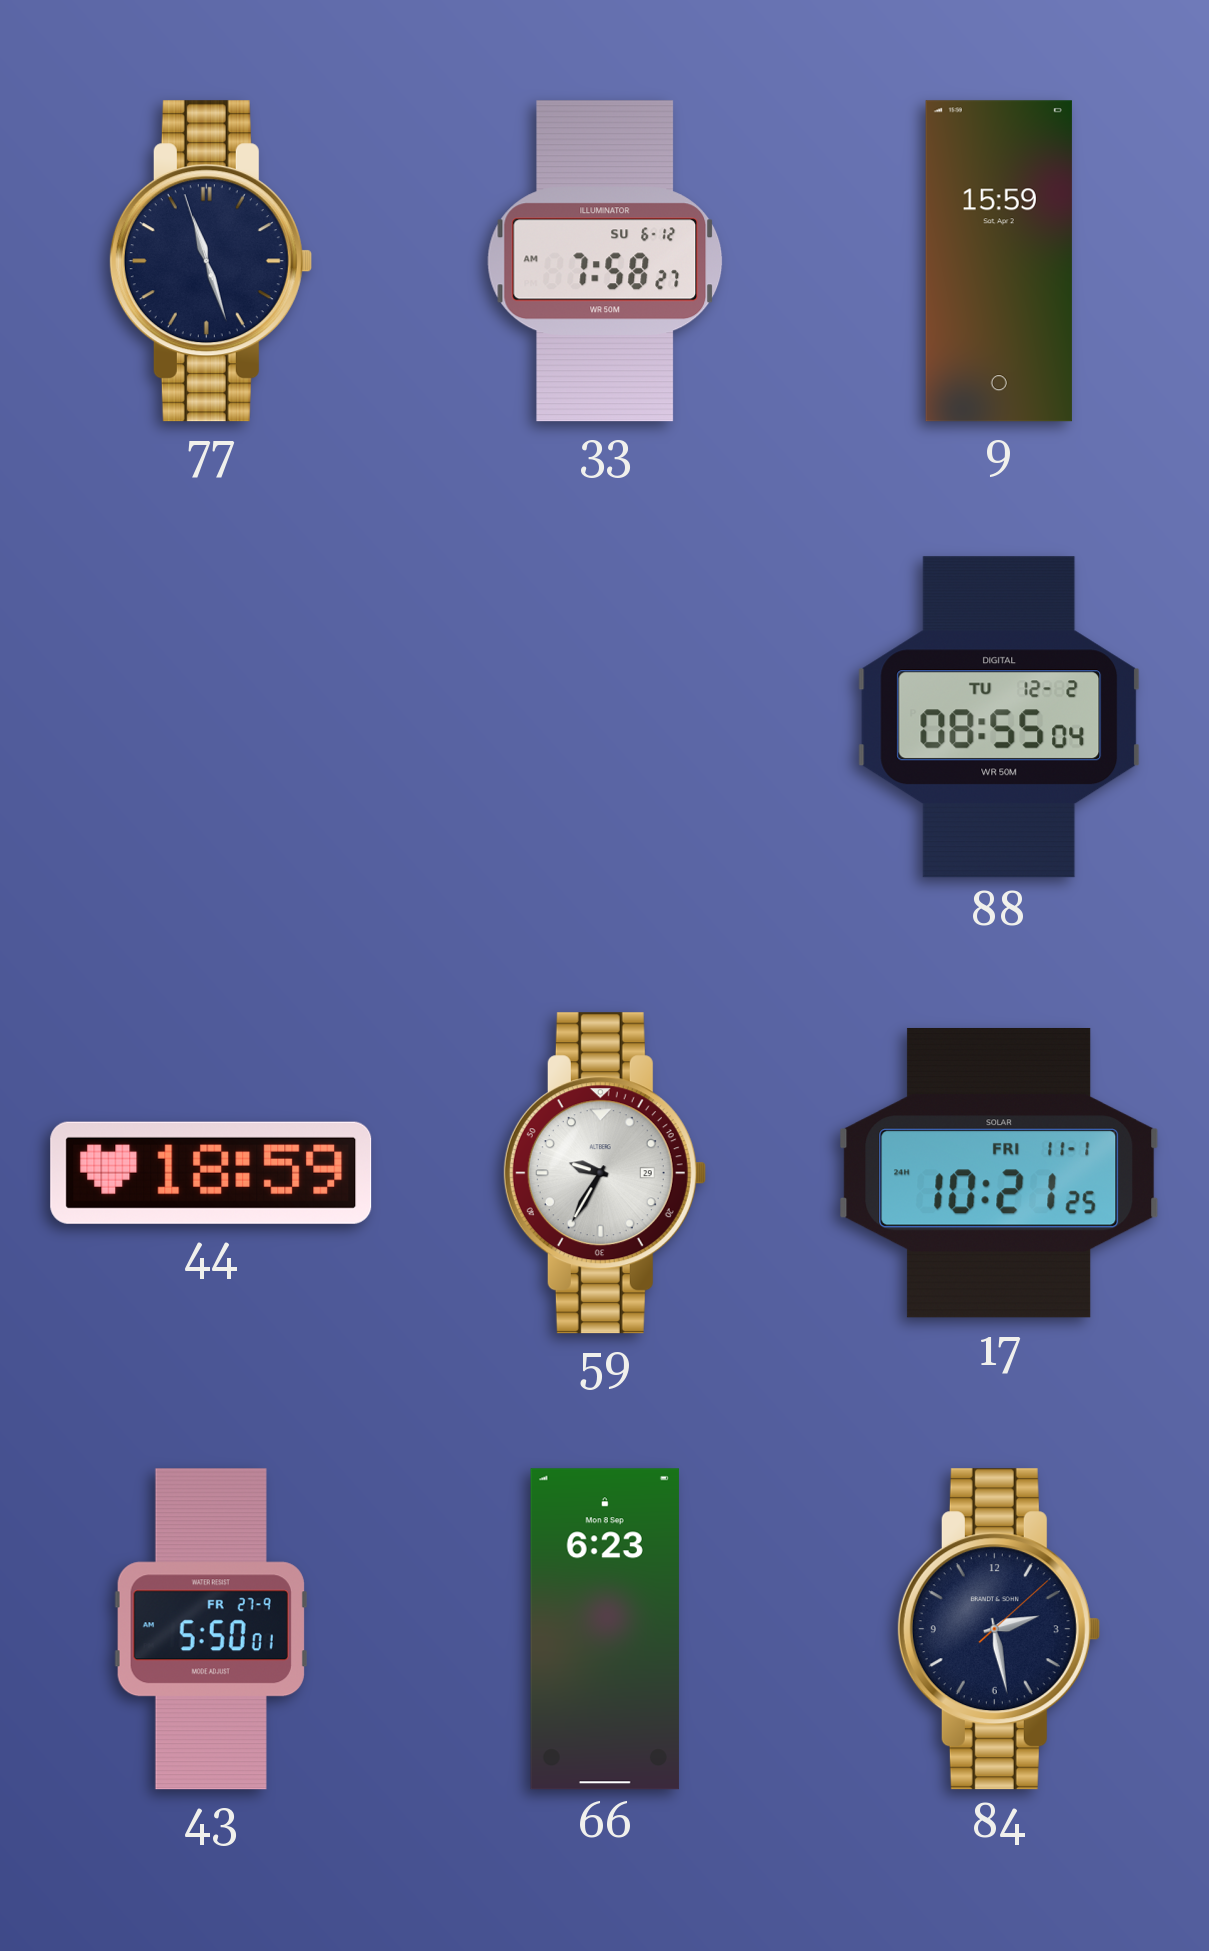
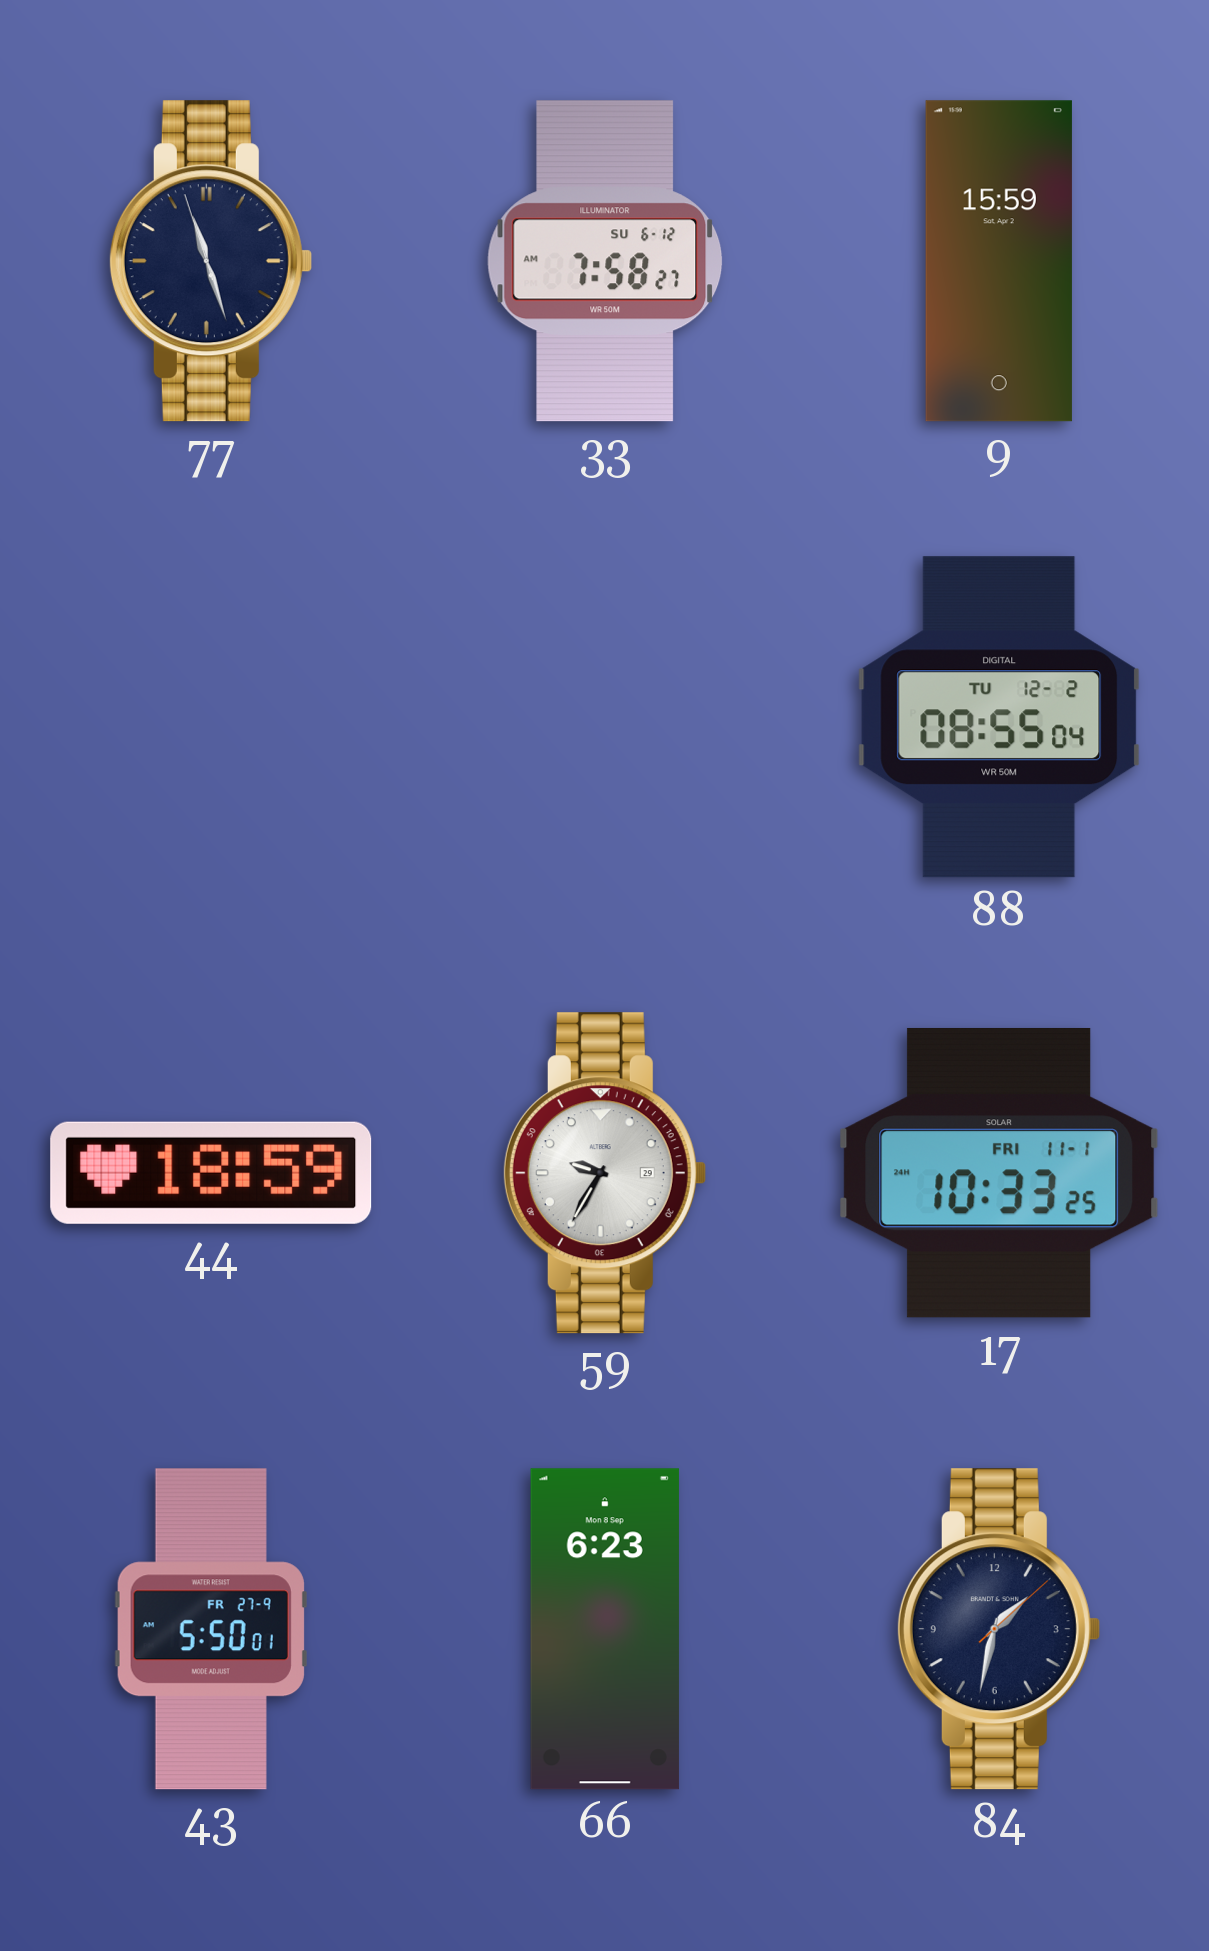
17: 10:21 -> 10:33 (999, 1173)
84: 2:28 -> 1:32 (998, 1629)
